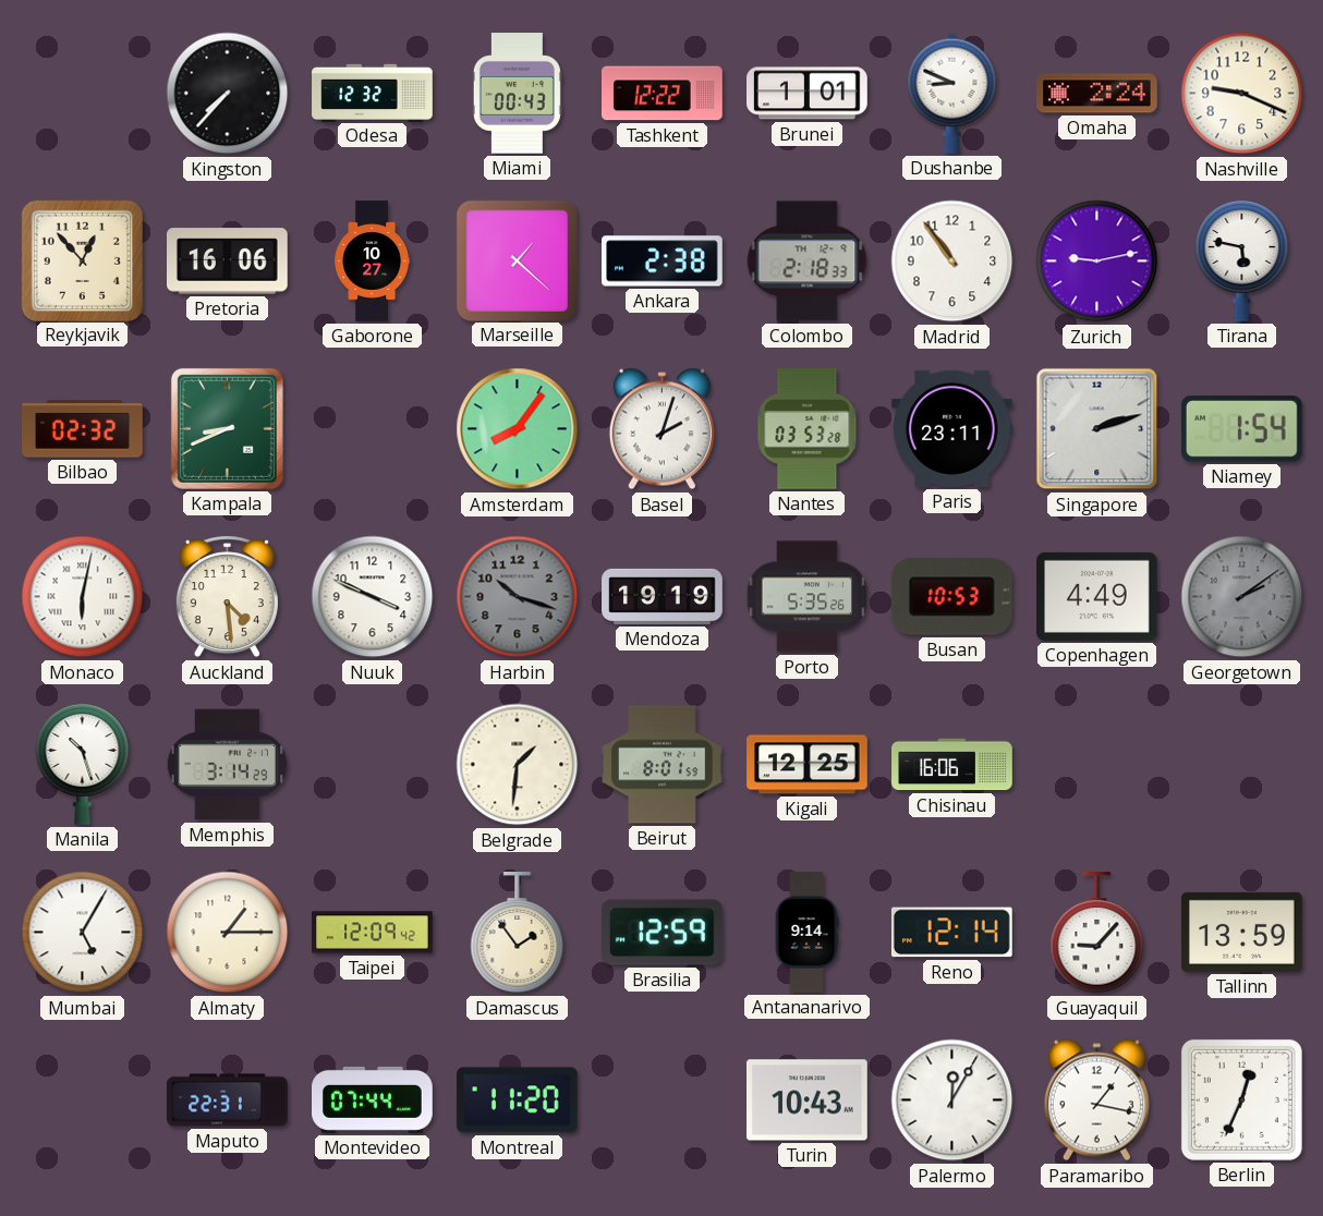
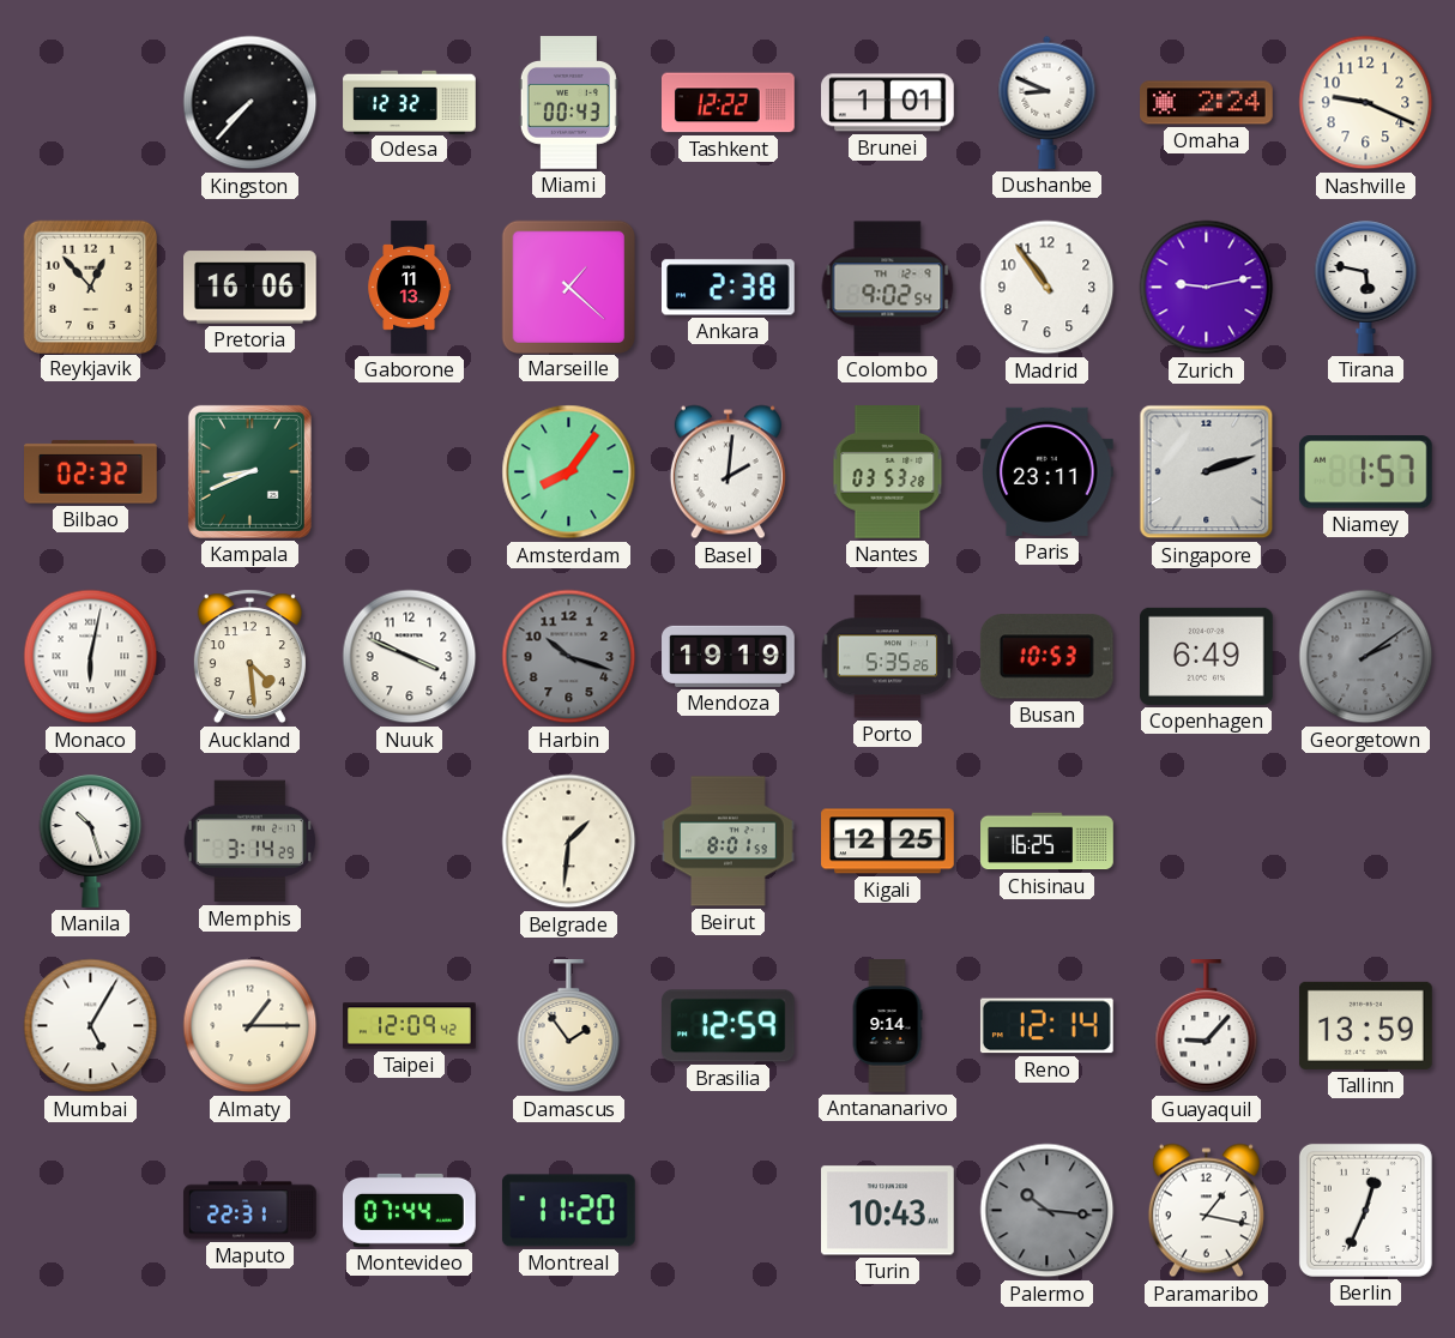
Gaborone: 10:27 -> 11:13 (410, 288)
Colombo: 2:18 -> 9:02 (888, 288)
Basel: 2:03 -> 2:01 (727, 472)
Niamey: 1:54 -> 1:57 (1365, 472)
Copenhagen: 4:49 -> 6:49 (1207, 656)
Chisinau: 16:06 -> 16:25 (1048, 842)
Palermo: 12:05 -> 10:16 (1048, 1211)
Palermo dial: white -> grey (1048, 1211)
